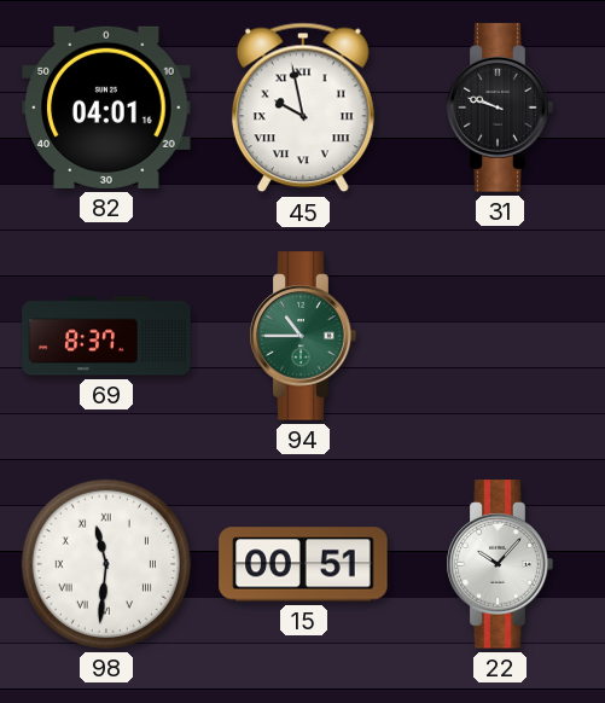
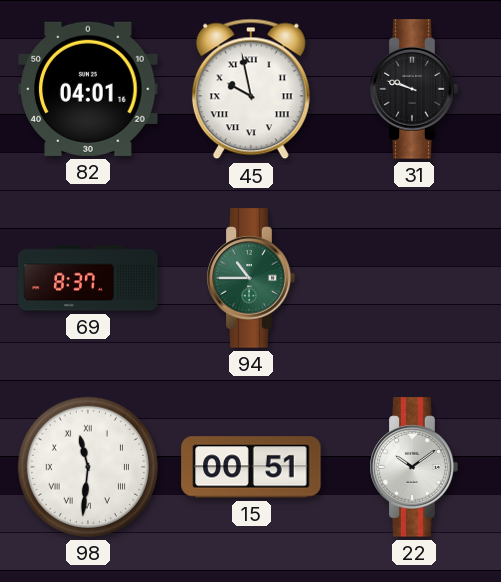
22: 10:07 -> 10:09 (414, 467)
